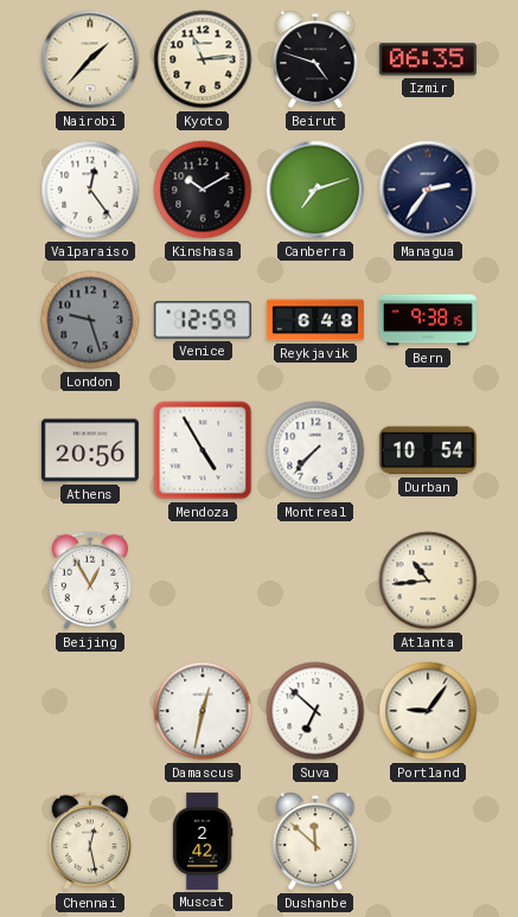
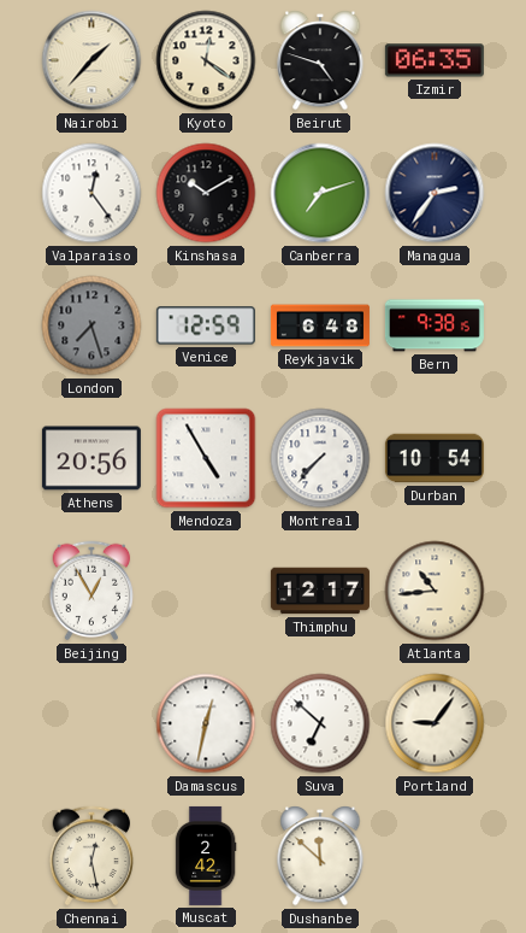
Kyoto: 11:14 -> 12:21 (206, 60)
London: 9:27 -> 7:27 (91, 325)
Thimphu: none -> 12:17 (320, 591)
